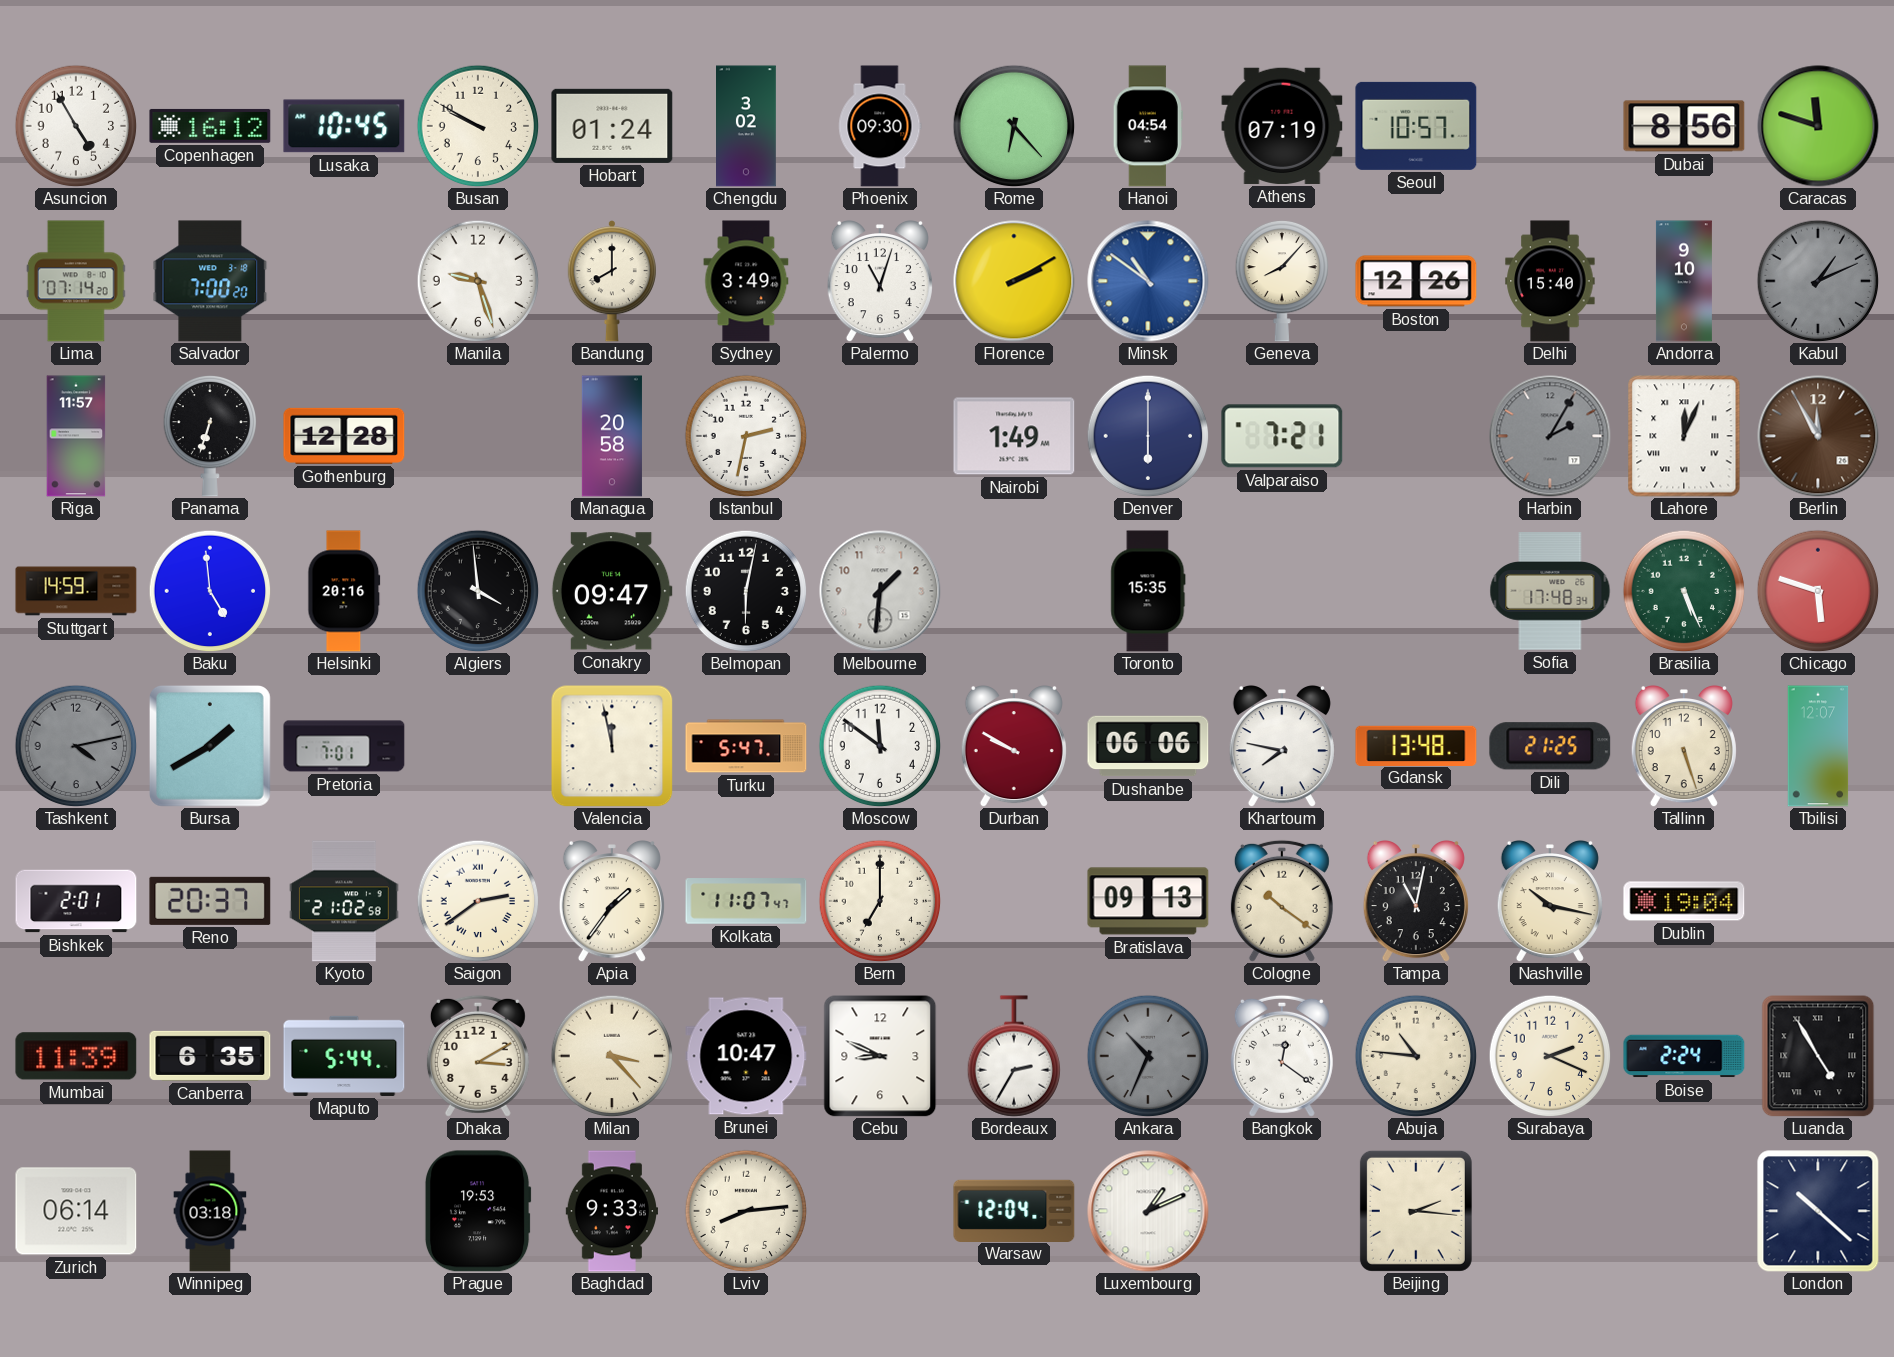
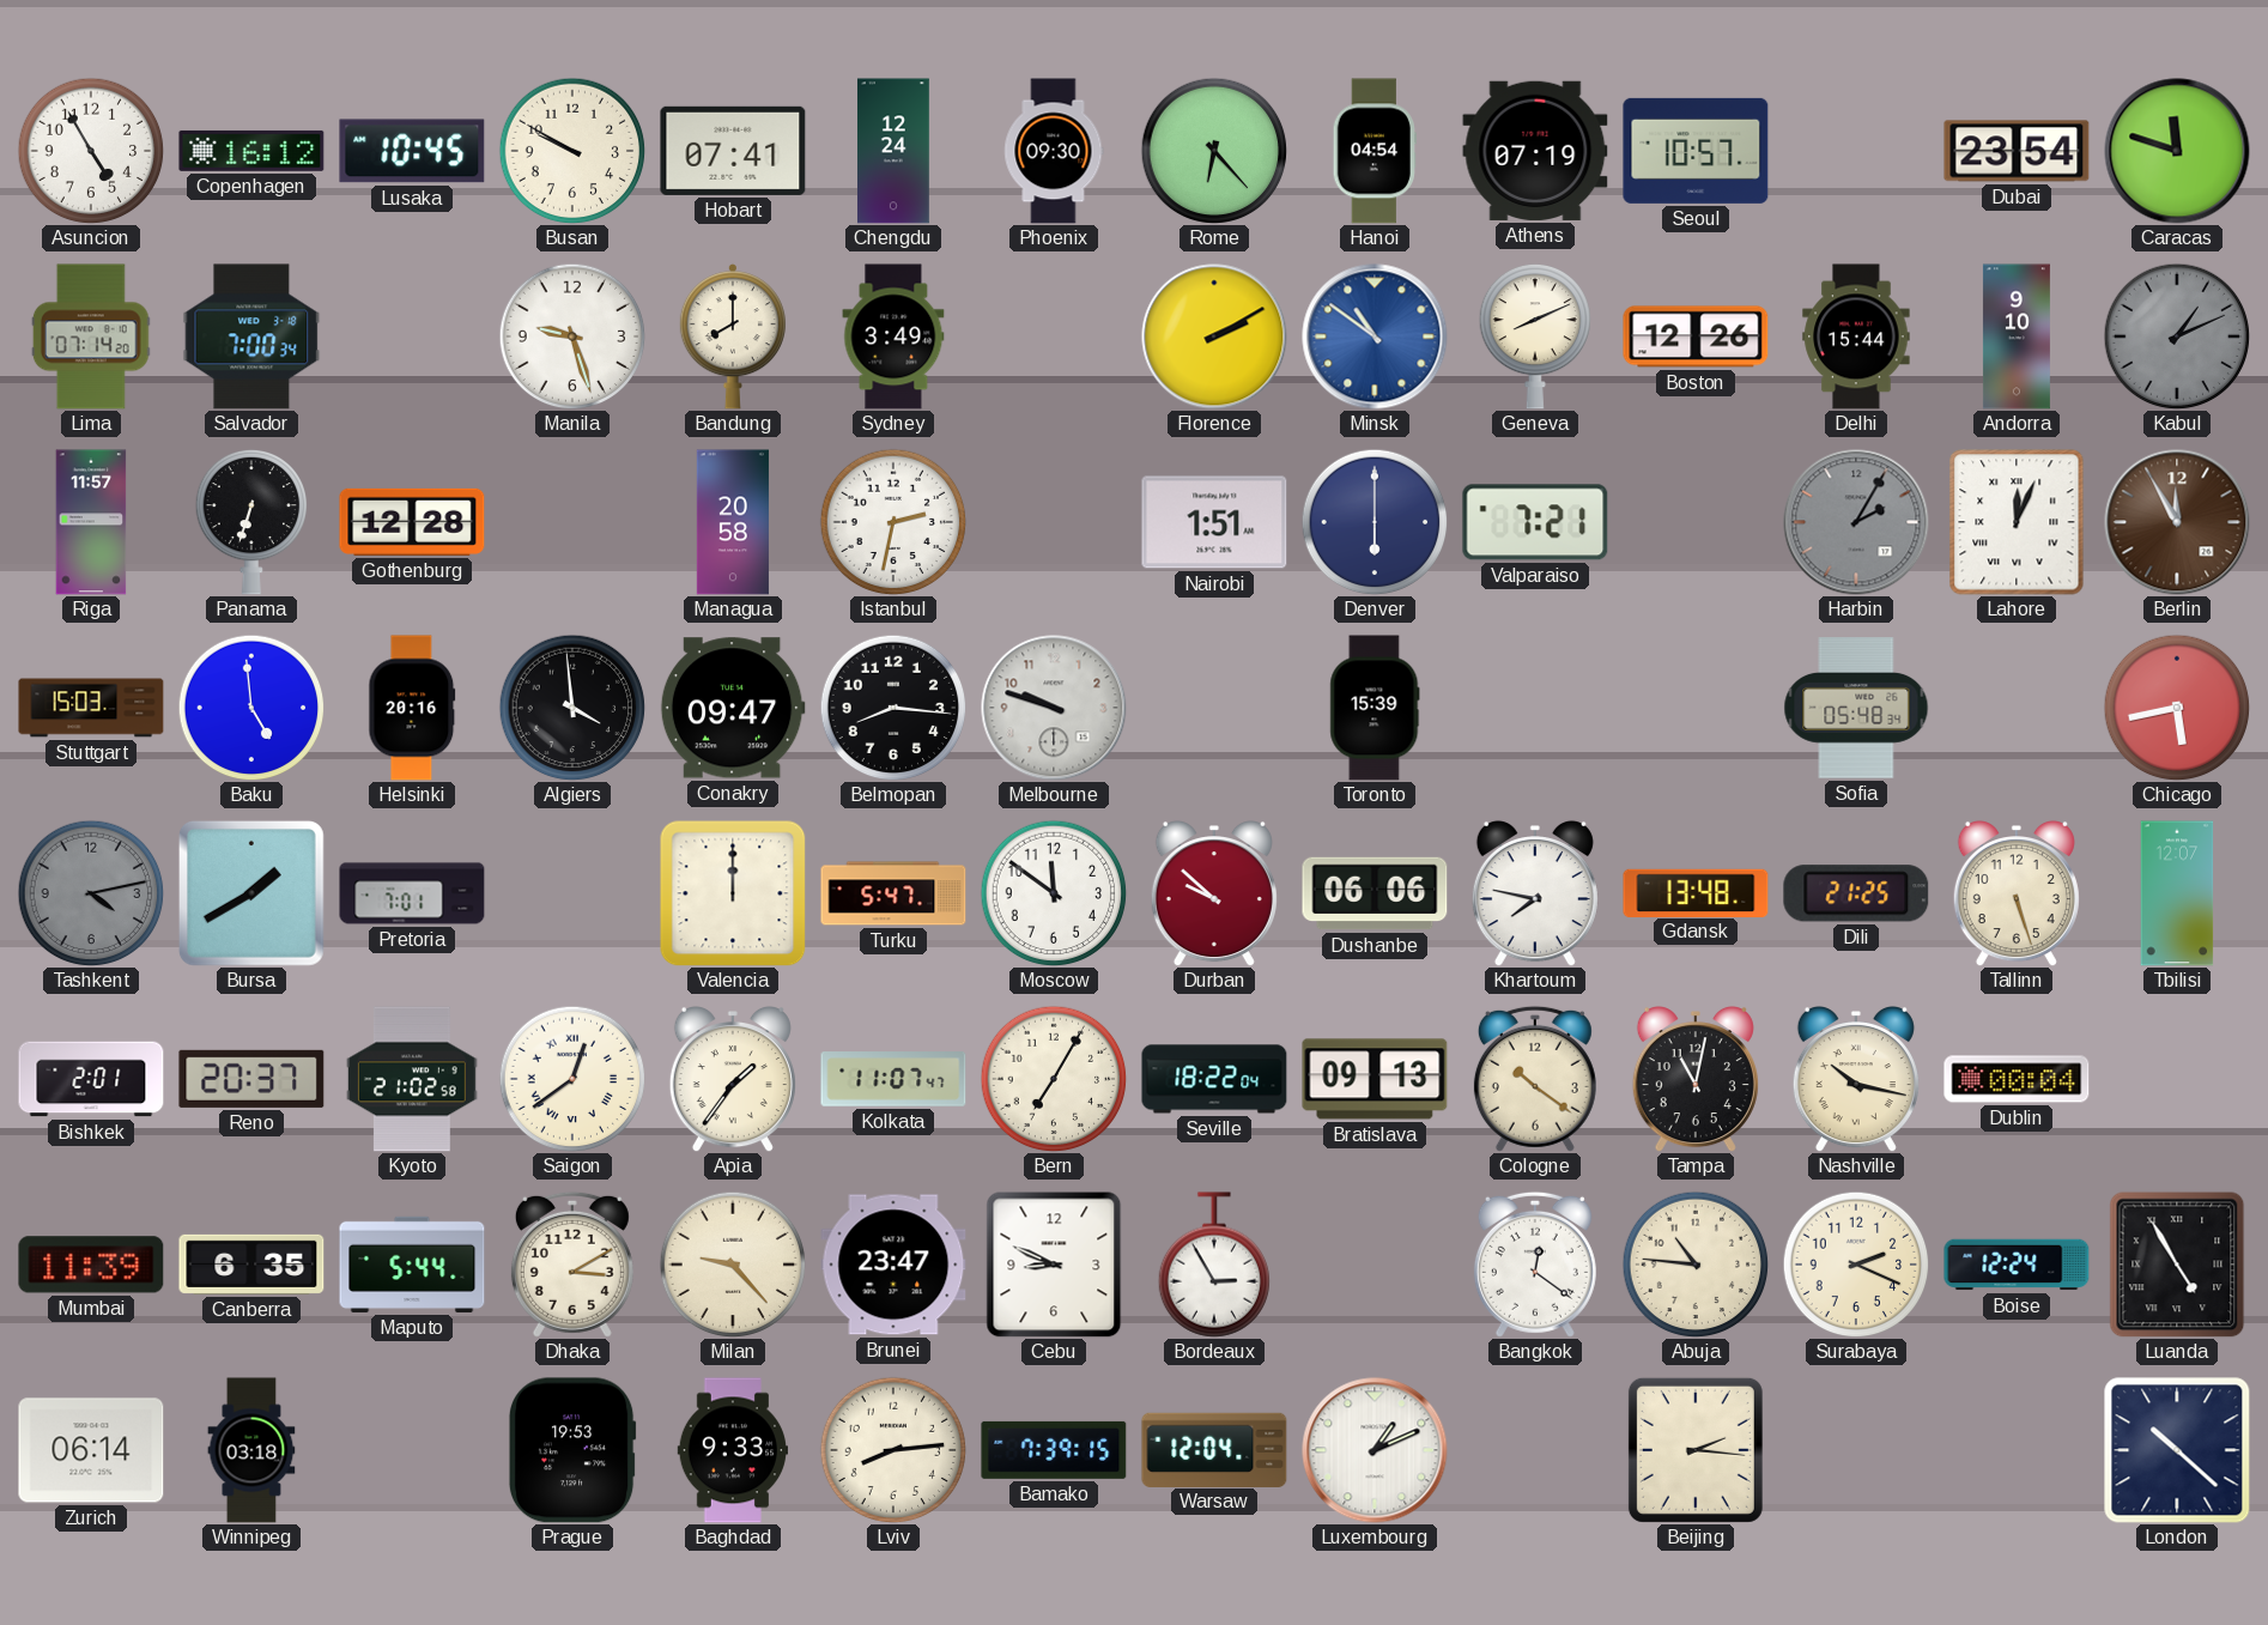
Hobart: 01:24 -> 07:41 (733, 151)
Chengdu: 3:02 -> 12:24 (895, 151)
Dubai: 8:56 -> 23:54 (2017, 151)
Salvador: 7:00:20 -> 7:00:34 (251, 336)
Palermo: 11:03 -> none (880, 281)
Geneva: 8:07 -> 8:11 (1534, 336)
Delhi: 15:40 -> 15:44 (1856, 336)
Nairobi: 1:49 -> 1:51 (1214, 522)
Stuttgart: 14:59 -> 15:03 (91, 708)
Belmopan: 6:02 -> 8:16 (893, 708)
Melbourne: 1:31 -> 9:48 (1054, 708)
Toronto: 15:35 -> 15:39 (1375, 708)
Sofia: 17:48 -> 05:48 (1856, 708)
Brasilia: 5:26 -> none (1684, 591)
Chicago: 5:48 -> 5:43 (2177, 708)
Valencia: 11:58 -> 12:00 (733, 893)
Durban: 9:50 -> 9:52 (1214, 893)
Saigon: 2:39 -> 12:39 (572, 1079)
Bern: 7:00 -> 7:05 (1054, 1079)
Seville: none -> 18:22 (1214, 1079)
Dublin: 19:04 -> 00:04 (2017, 1079)
Milan: 3:23 -> 9:23 (733, 1265)
Brunei: 10:47 -> 23:47 (893, 1265)
Bordeaux: 2:35 -> 2:55 (1213, 1265)
Ankara: 10:34 -> none (1148, 1056)
Boise: 2:24 -> 12:24 (2017, 1265)
Bamako: none -> 7:39 (1054, 1450)
